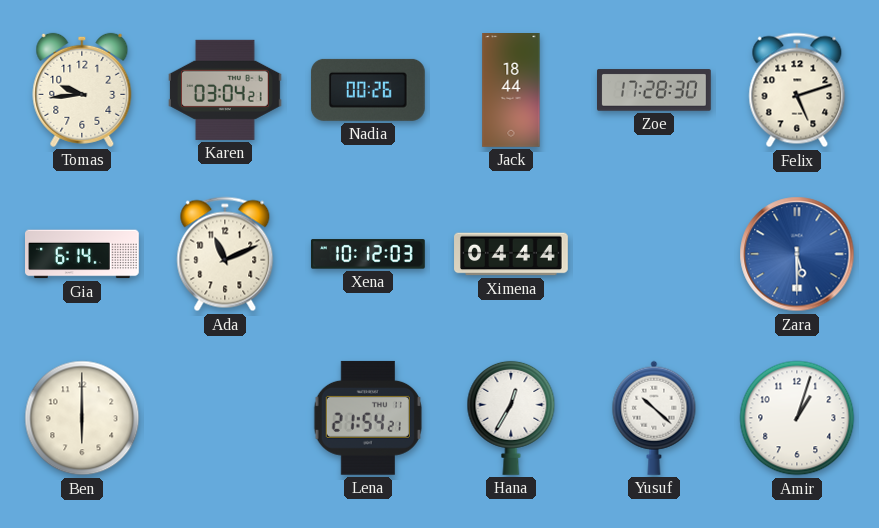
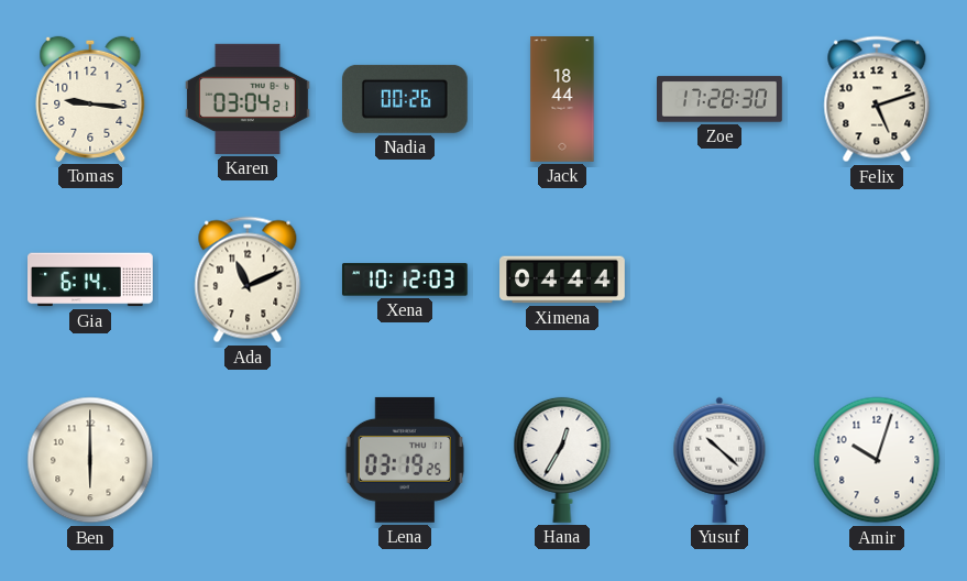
Tomas: 9:44 -> 9:16 (90, 99)
Zara: 5:30 -> none (797, 254)
Lena: 21:54 -> 03:19 (405, 460)
Amir: 1:03 -> 10:03 (877, 460)
